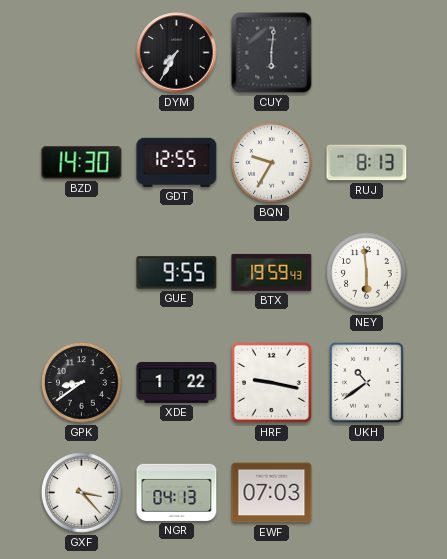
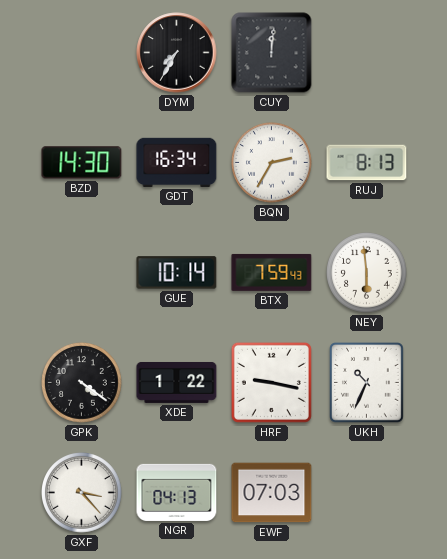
CUY: 6:01 -> 12:01 (272, 53)
GDT: 12:55 -> 16:34 (177, 162)
BQN: 9:35 -> 2:35 (272, 163)
GUE: 9:55 -> 10:14 (177, 273)
BTX: 19:59 -> 7:59 (272, 272)
GPK: 8:39 -> 4:21 (82, 383)
UKH: 10:39 -> 10:34 (367, 383)
